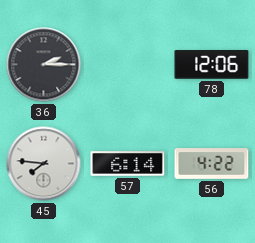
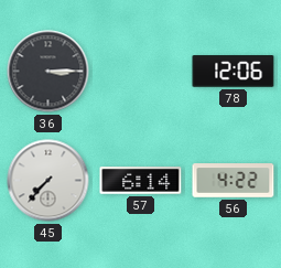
36: 2:15 -> 3:15 (48, 72)
45: 7:46 -> 7:37 (48, 181)
